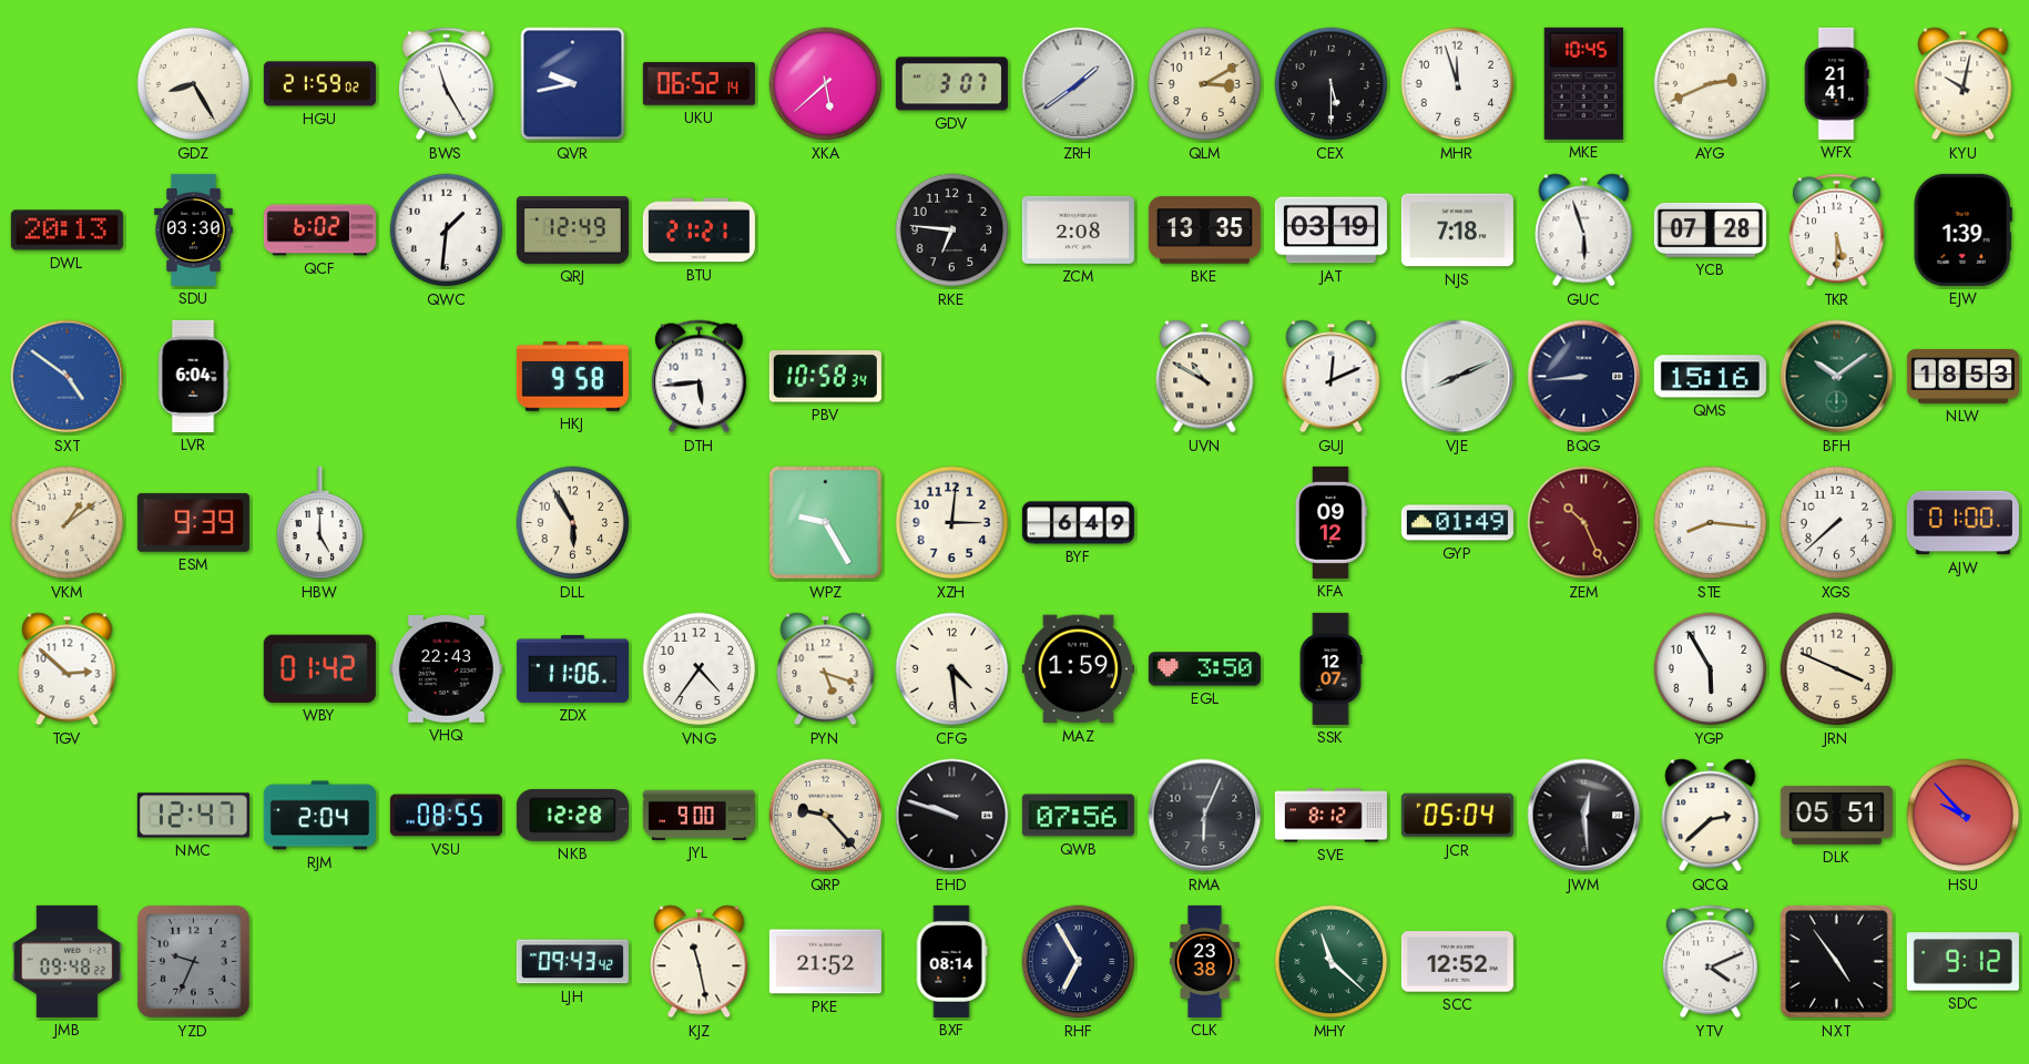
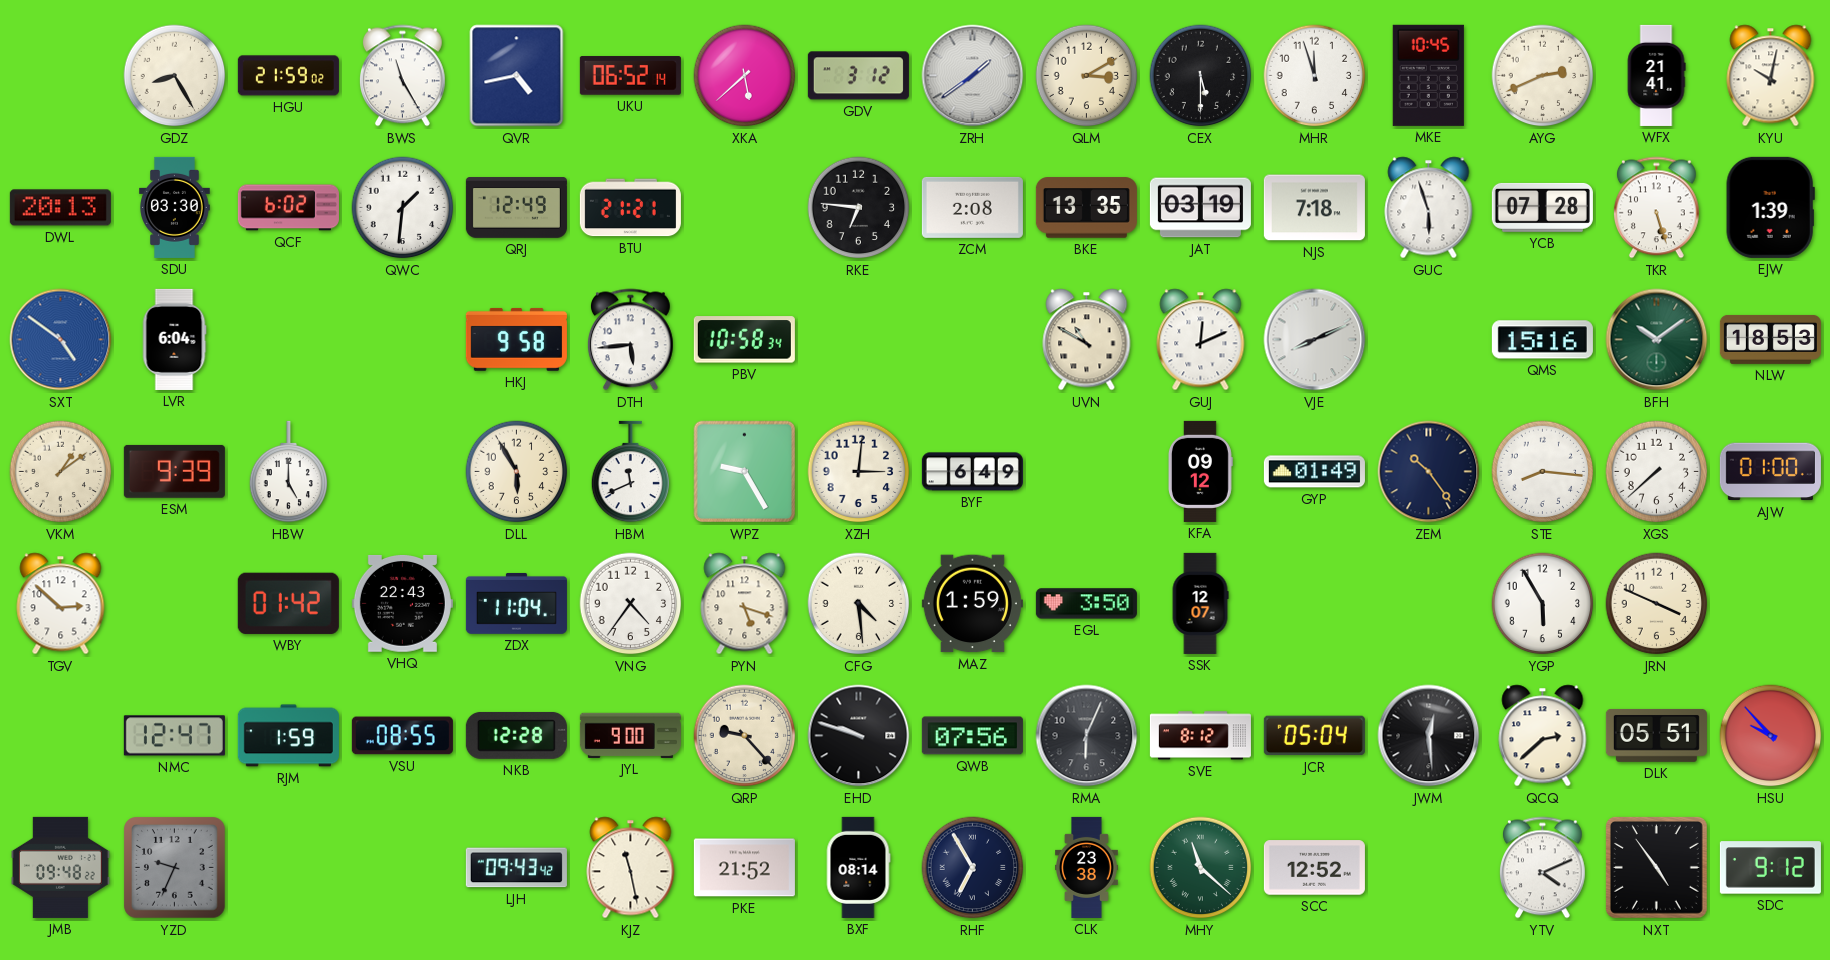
QVR: 9:43 -> 4:43 (517, 76)
GDV: 3:07 -> 3:12 (858, 76)
TKR: 5:30 -> 5:27 (1656, 208)
BQG: 8:44 -> none (1584, 377)
HBM: none -> 11:41 (631, 472)
ZEM: 10:26 -> 10:24 (1429, 472)
ZEM dial: burgundy -> navy (1429, 472)
ZDX: 11:06 -> 11:04 (516, 603)
RJM: 2:04 -> 1:59 (288, 736)
